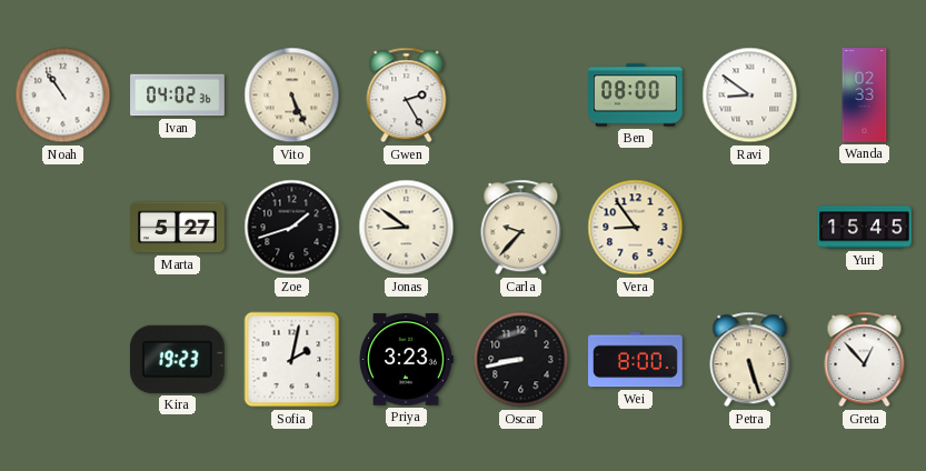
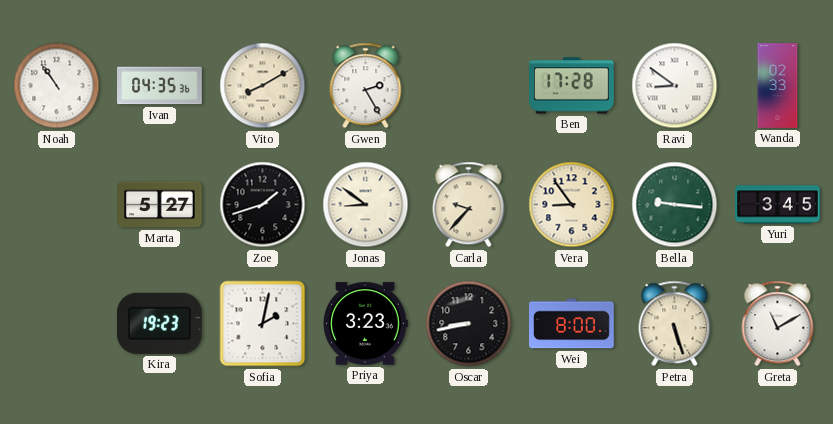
Ivan: 04:02 -> 04:35 (160, 86)
Vito: 5:26 -> 8:10 (263, 86)
Ben: 08:00 -> 17:28 (572, 86)
Bella: none -> 9:16 (675, 205)
Yuri: 15:45 -> 3:45 (778, 205)
Greta: 12:53 -> 11:10 (778, 324)
